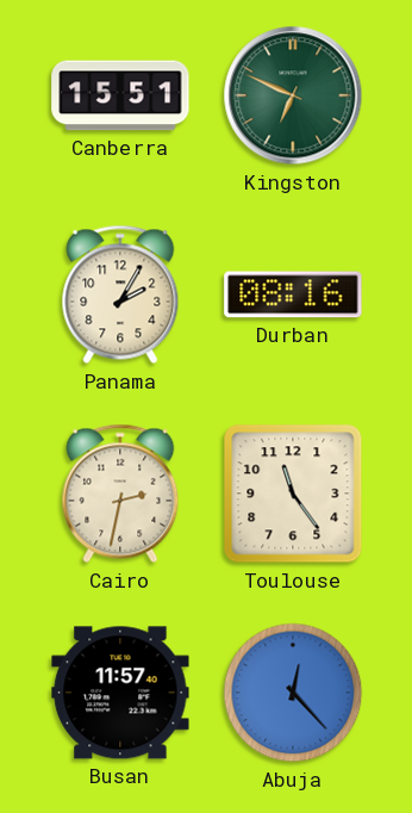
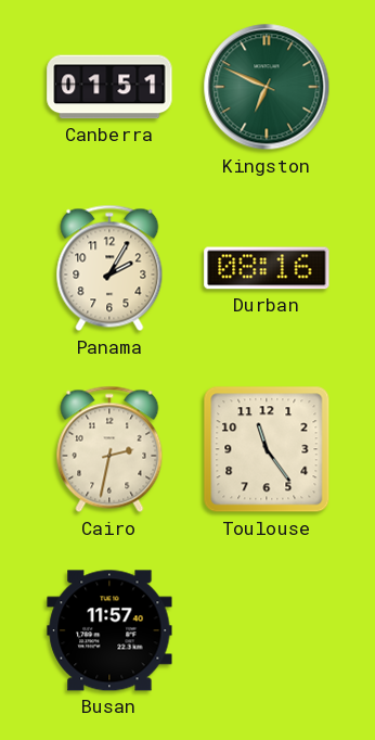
Canberra: 15:51 -> 01:51 (109, 87)
Abuja: 12:23 -> none (293, 693)
